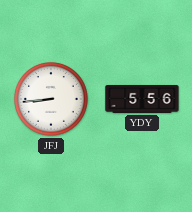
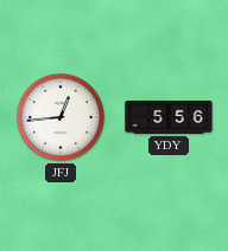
JFJ: 8:44 -> 12:44 (62, 118)
